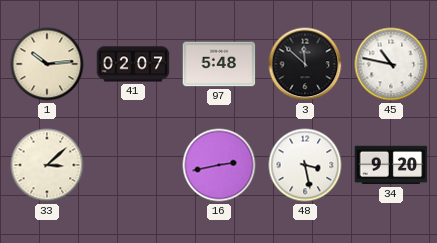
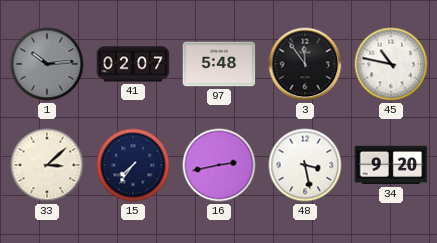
1 dial: cream -> grey (47, 64)
3: 11:52 -> 11:54 (305, 64)
15: none -> 7:36 (133, 165)
